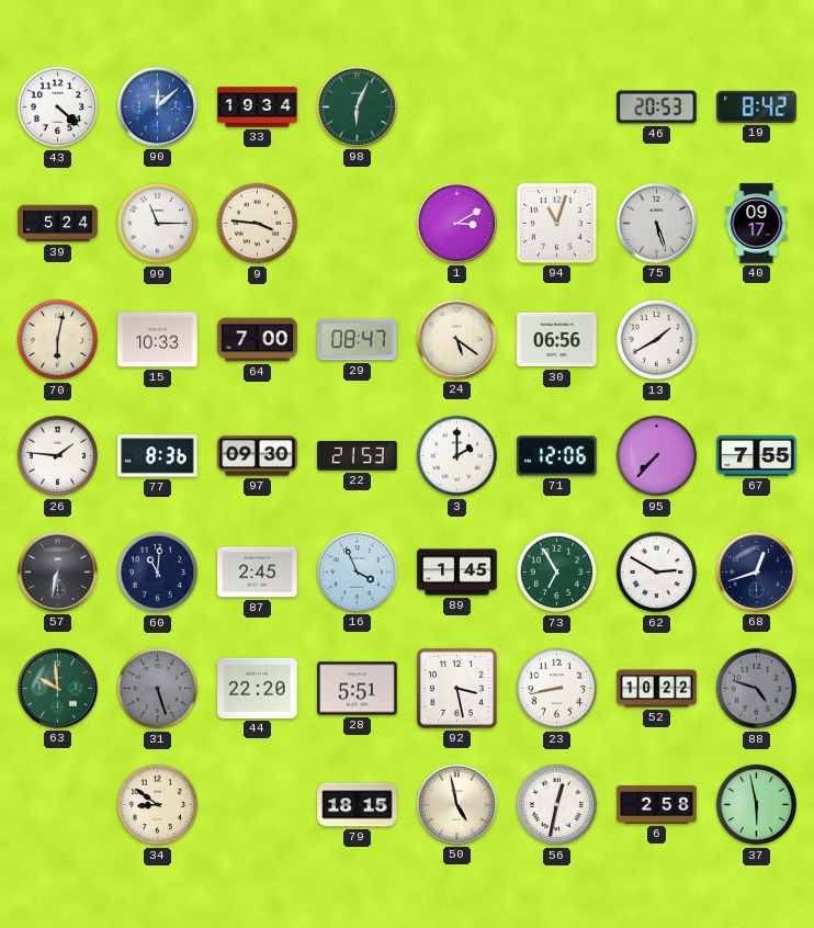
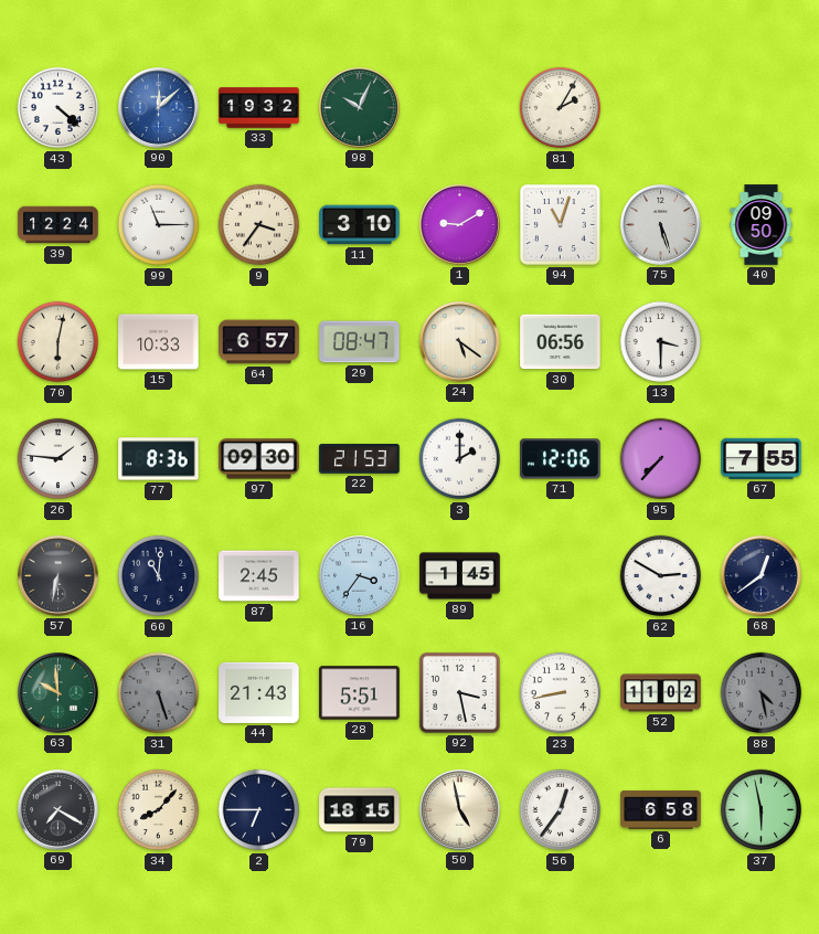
33: 19:34 -> 19:32 (259, 108)
98: 6:04 -> 10:04 (360, 108)
81: none -> 2:05 (561, 108)
46: 20:53 -> none (657, 107)
19: 8:42 -> none (757, 106)
39: 5:24 -> 12:24 (59, 225)
9: 3:46 -> 3:36 (259, 225)
11: none -> 3:10 (360, 225)
1: 3:10 -> 9:10 (460, 225)
40: 09:17 -> 09:50 (762, 225)
64: 7:00 -> 6:57 (259, 342)
13: 1:40 -> 3:30 (661, 342)
16: 3:56 -> 3:36 (360, 576)
73: 6:55 -> none (557, 573)
68: 12:42 -> 12:39 (762, 576)
44: 22:20 -> 21:43 (259, 692)
52: 10:22 -> 11:02 (661, 693)
88: 4:48 -> 4:28 (762, 693)
69: none -> 7:20 (59, 810)
34: 8:51 -> 8:07 (159, 810)
2: none -> 6:45 (259, 810)
56: 12:32 -> 12:36 (561, 810)
6: 2:58 -> 6:58 (661, 809)
